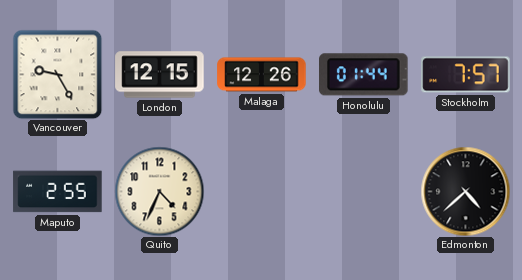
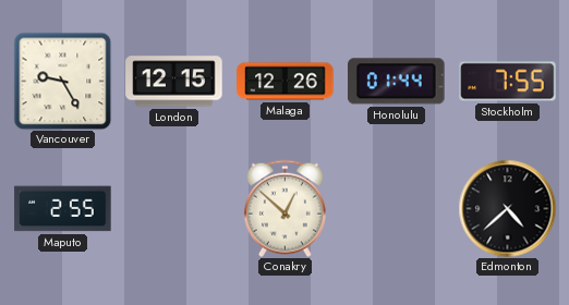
Stockholm: 7:57 -> 7:55 (508, 82)
Quito: 4:34 -> none (159, 191)
Conakry: none -> 12:52 (284, 208)
